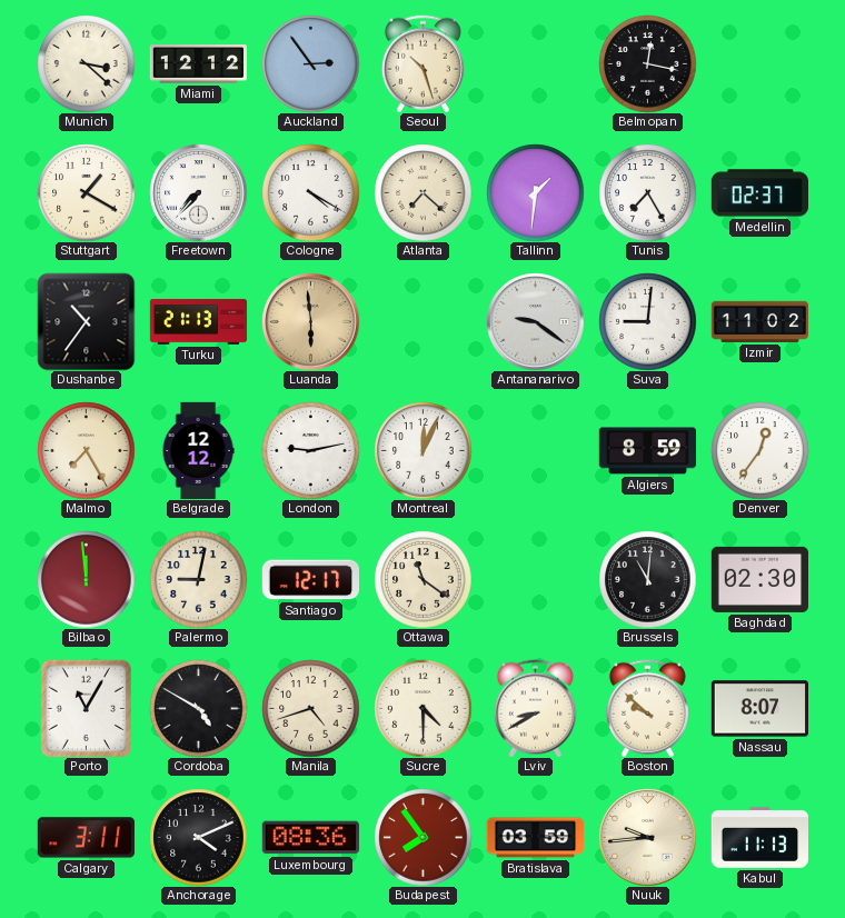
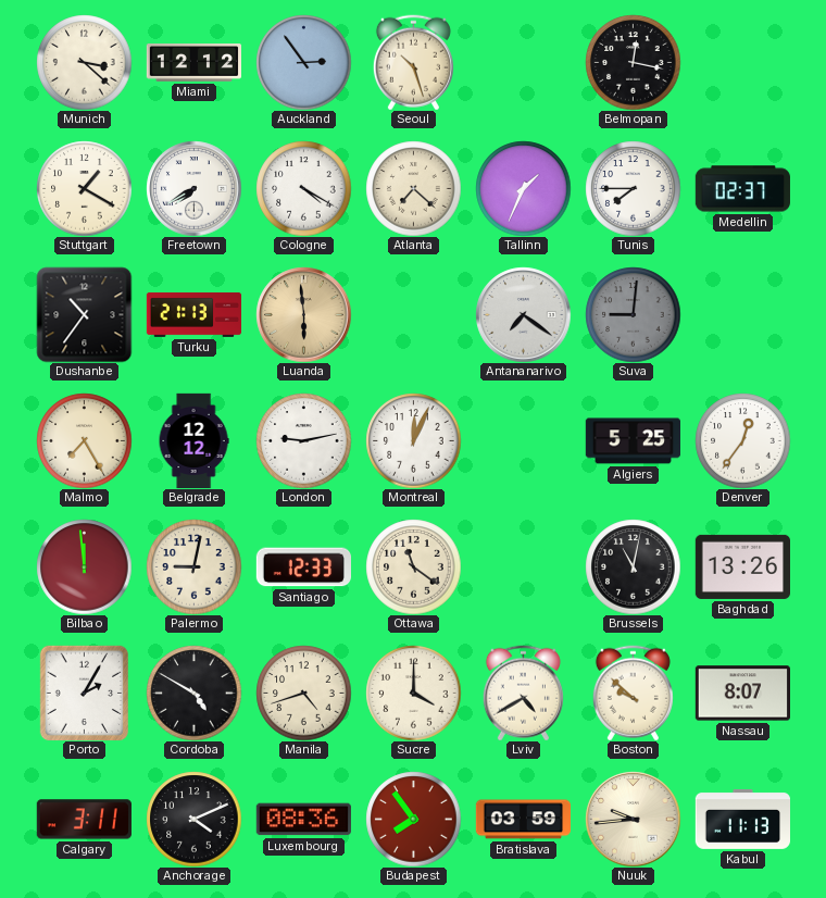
Freetown: 7:37 -> 7:40 (193, 188)
Tallinn: 1:31 -> 1:34 (523, 188)
Tunis: 7:25 -> 7:45 (633, 188)
Antananarivo: 9:21 -> 7:21 (523, 314)
Suva dial: white -> grey (633, 314)
Izmir: 11:02 -> none (759, 321)
Algiers: 8:59 -> 5:25 (633, 441)
Santiago: 12:17 -> 12:33 (303, 568)
Brussels: 11:01 -> 11:02 (633, 566)
Baghdad: 02:30 -> 13:26 (742, 566)
Porto: 11:05 -> 2:05 (84, 693)
Sucre: 4:30 -> 4:00 (413, 693)
Lviv: 8:40 -> 4:40 (523, 693)
